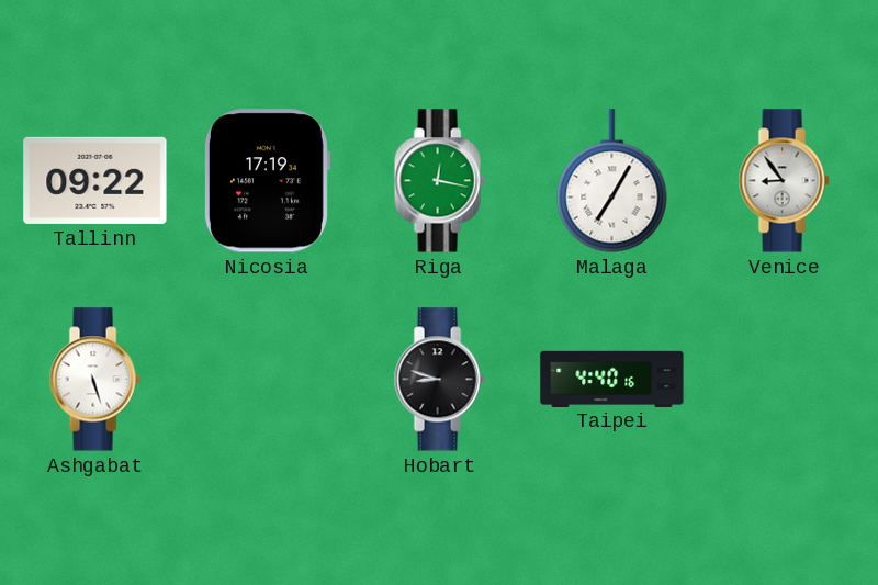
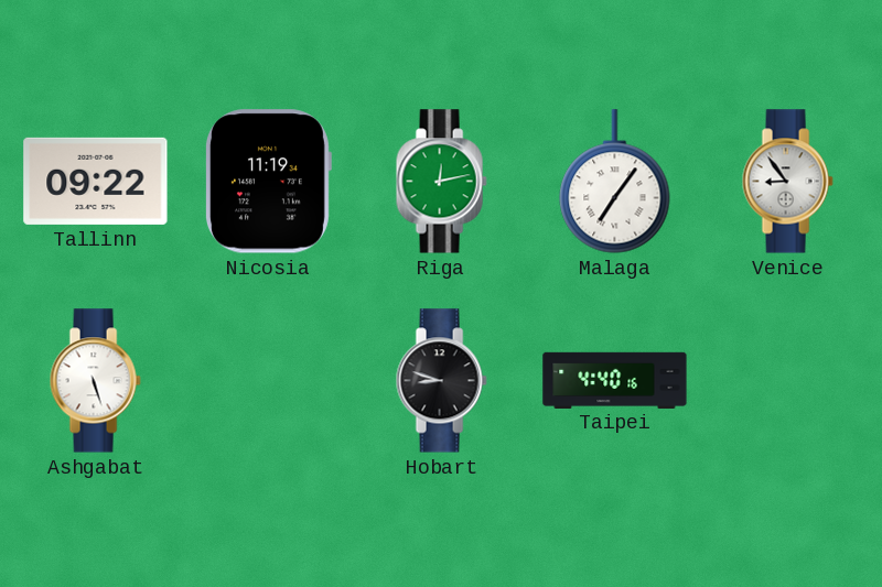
Nicosia: 17:19 -> 11:19 (268, 182)
Riga: 12:17 -> 12:13 (441, 182)
Malaga: 7:05 -> 7:06 (615, 182)
